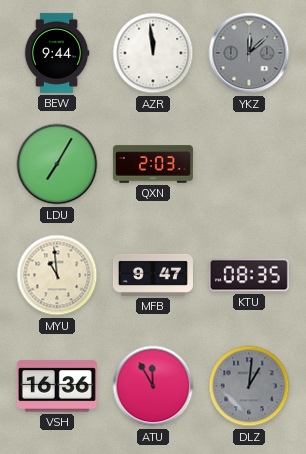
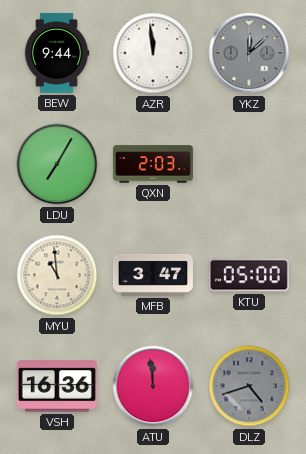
MFB: 9:47 -> 3:47 (153, 275)
KTU: 08:35 -> 05:00 (249, 275)
ATU: 11:55 -> 11:59 (153, 386)
DLZ: 1:01 -> 4:42 (249, 386)
